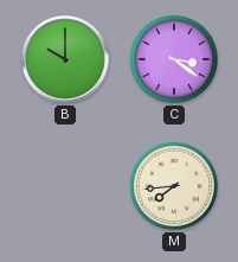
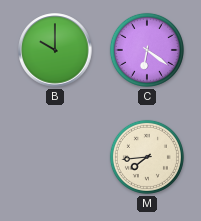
C: 3:21 -> 6:21 (147, 50)
